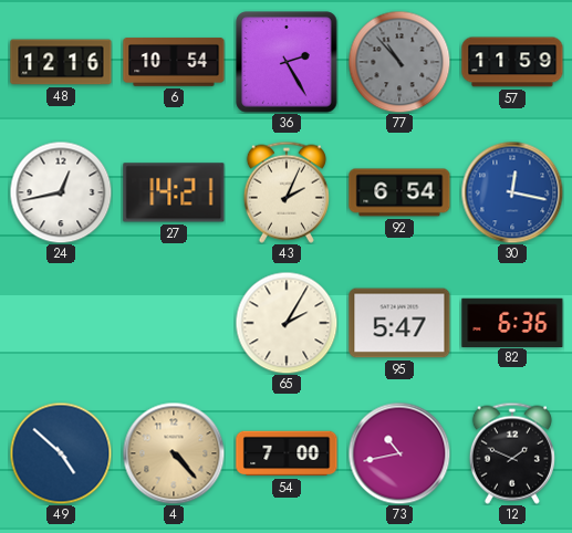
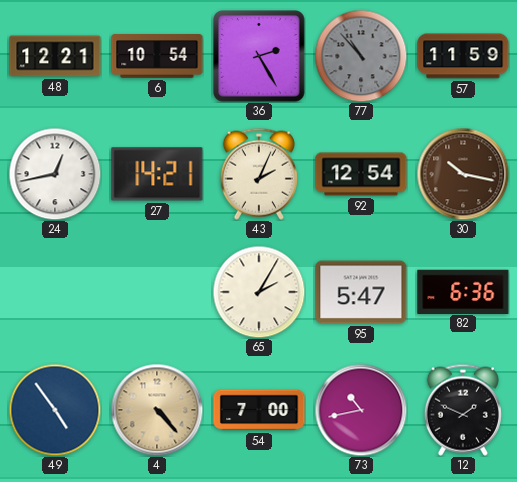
48: 12:16 -> 12:21 (55, 56)
92: 6:54 -> 12:54 (361, 174)
30: 12:17 -> 10:17 (463, 174)
30 dial: blue -> brown (463, 174)
49: 4:52 -> 4:54 (55, 410)
